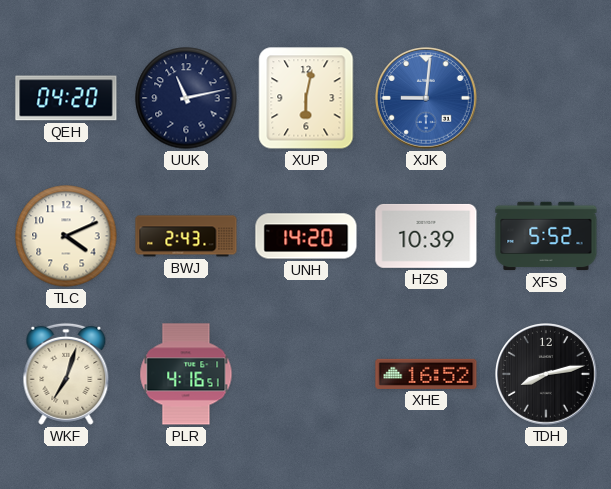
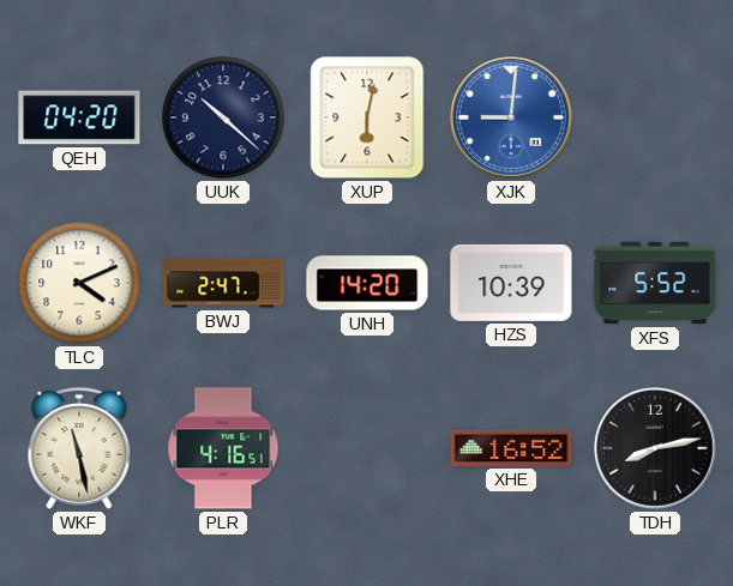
UUK: 11:13 -> 10:22 (223, 117)
BWJ: 2:43 -> 2:47 (223, 283)
WKF: 7:03 -> 11:28 (79, 448)
